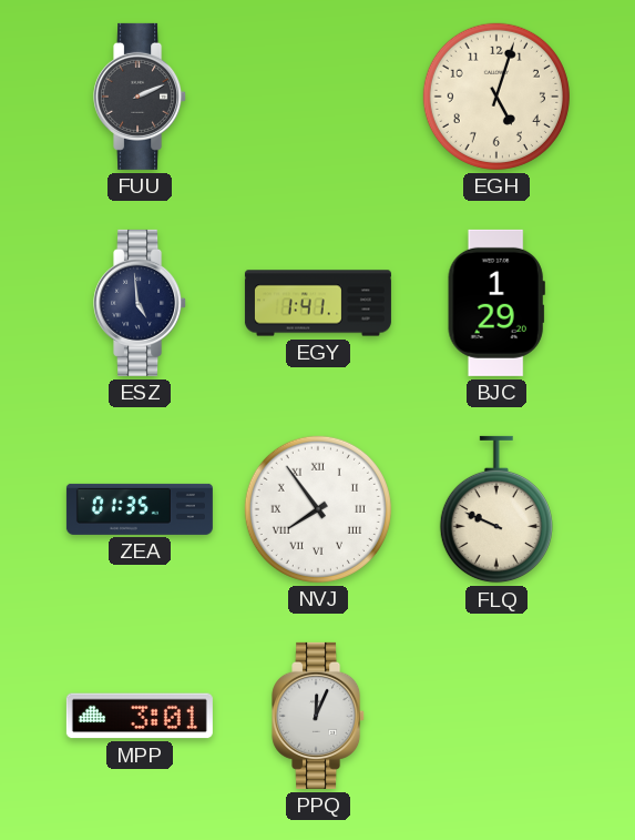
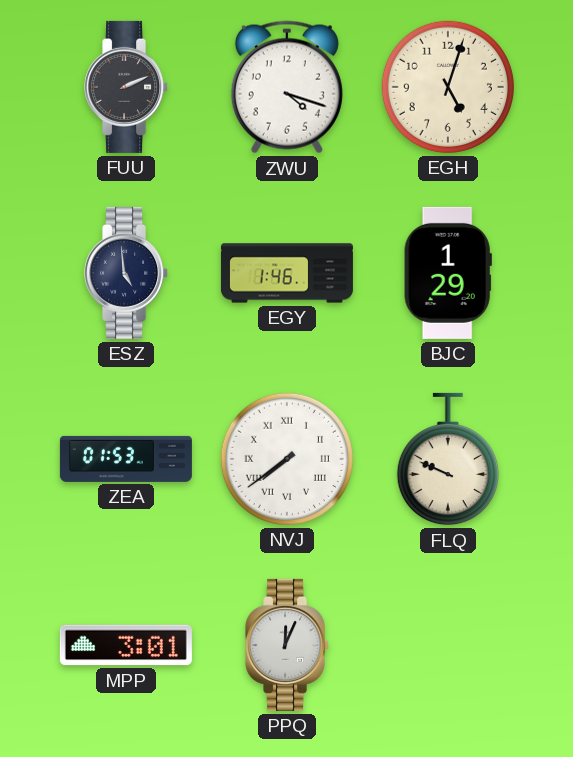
ZWU: none -> 4:18 (287, 87)
EGY: 1:41 -> 1:46 (287, 273)
ZEA: 01:35 -> 01:53 (126, 459)
NVJ: 7:54 -> 7:39 (287, 459)
